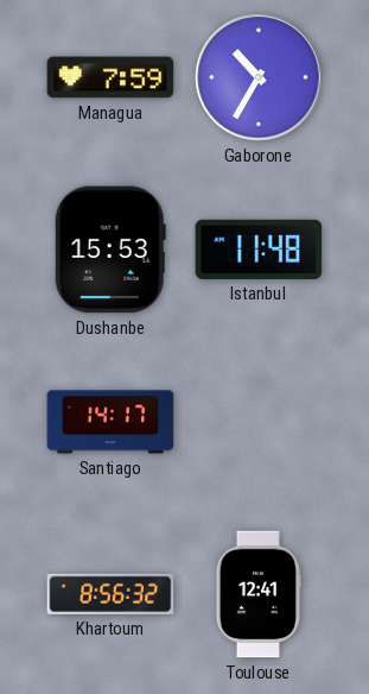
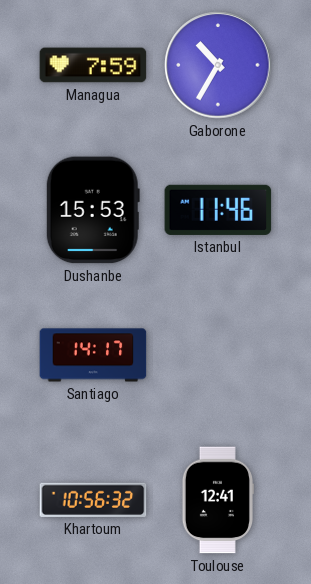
Istanbul: 11:48 -> 11:46 (218, 210)
Khartoum: 8:56 -> 10:56 (93, 500)
